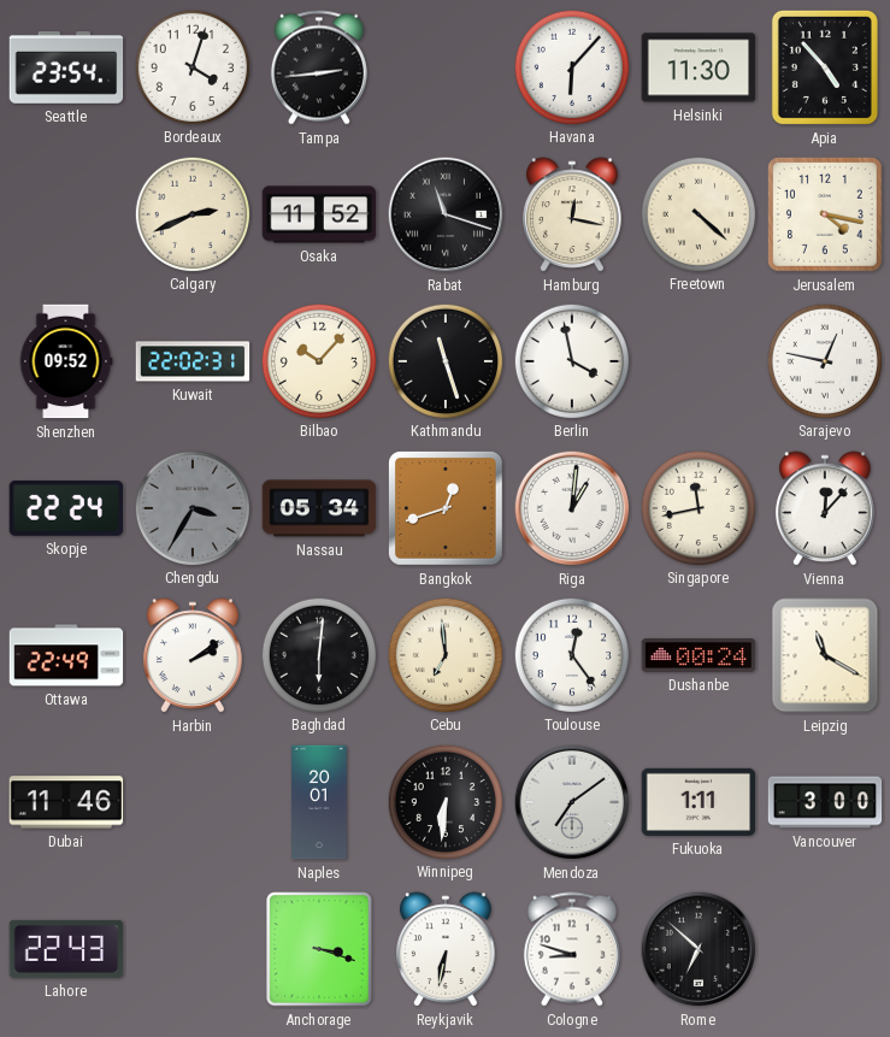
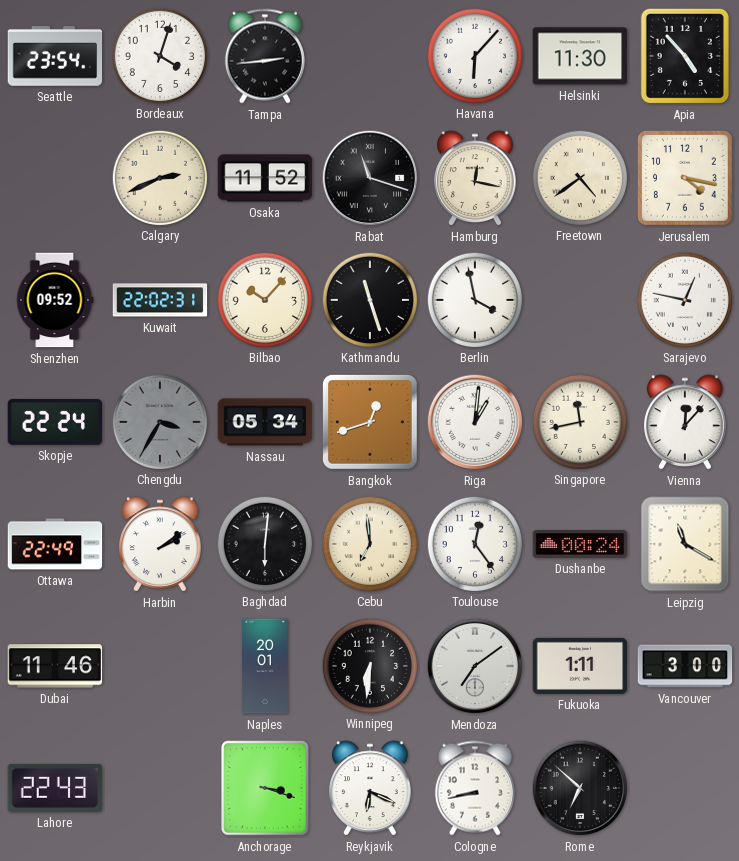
Freetown: 4:22 -> 4:39 (579, 177)
Reykjavik: 6:32 -> 6:19 (370, 788)
Cologne: 8:48 -> 8:43 (475, 788)
